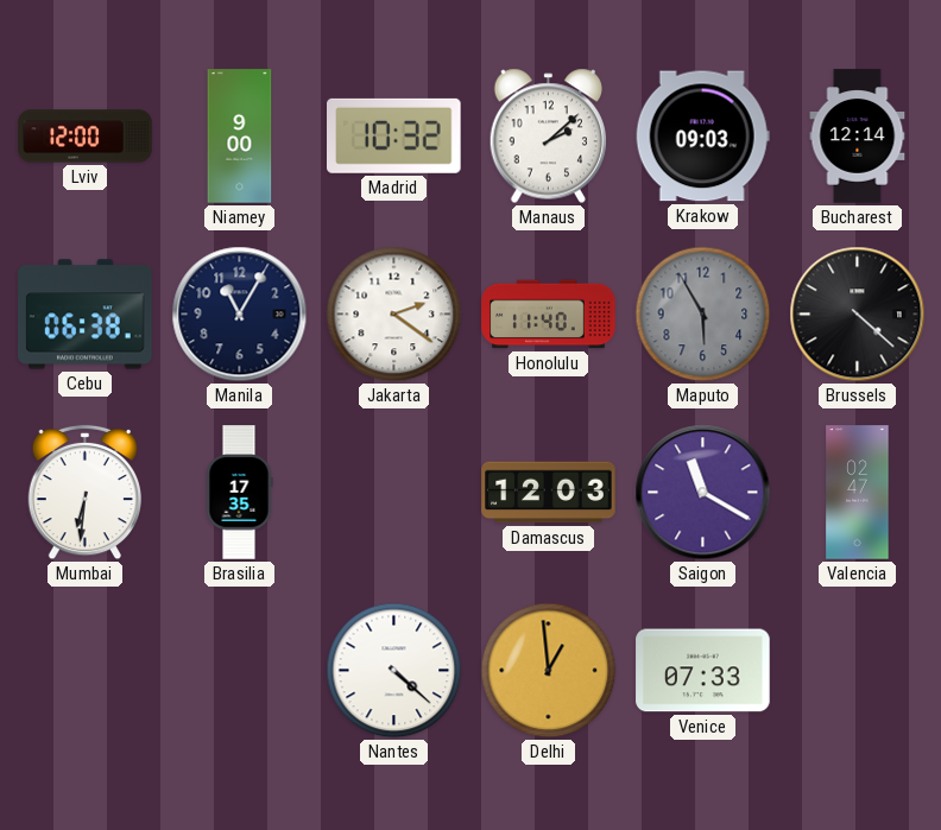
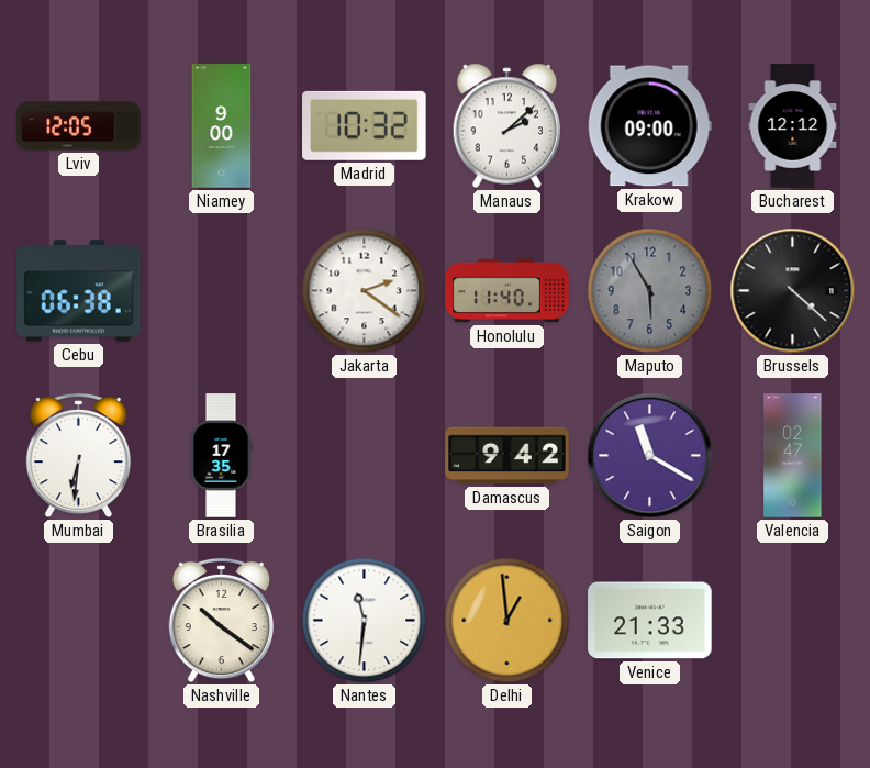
Lviv: 12:00 -> 12:05 (79, 126)
Krakow: 09:03 -> 09:00 (649, 126)
Bucharest: 12:14 -> 12:12 (793, 126)
Manila: 11:05 -> none (240, 315)
Damascus: 12:03 -> 9:42 (507, 456)
Nashville: none -> 10:21 (221, 621)
Nantes: 4:22 -> 11:31 (365, 621)
Venice: 07:33 -> 21:33 (650, 621)
